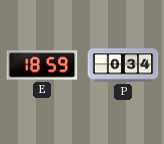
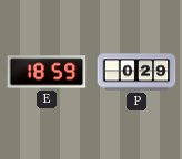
P: 0:34 -> 0:29 (136, 72)
